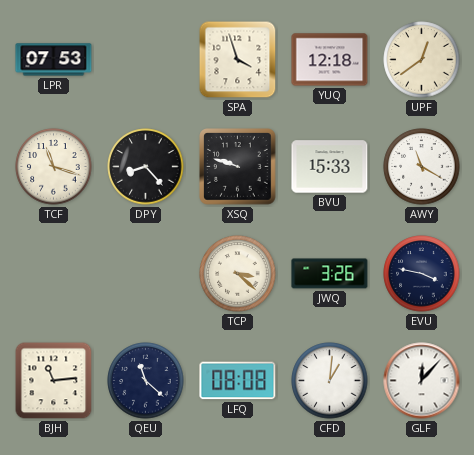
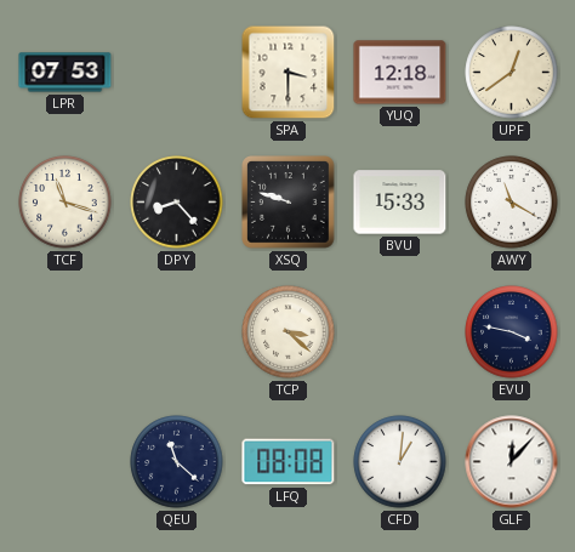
SPA: 3:57 -> 3:30 (289, 73)
JWQ: 3:26 -> none (330, 274)
BJH: 11:14 -> none (54, 381)
